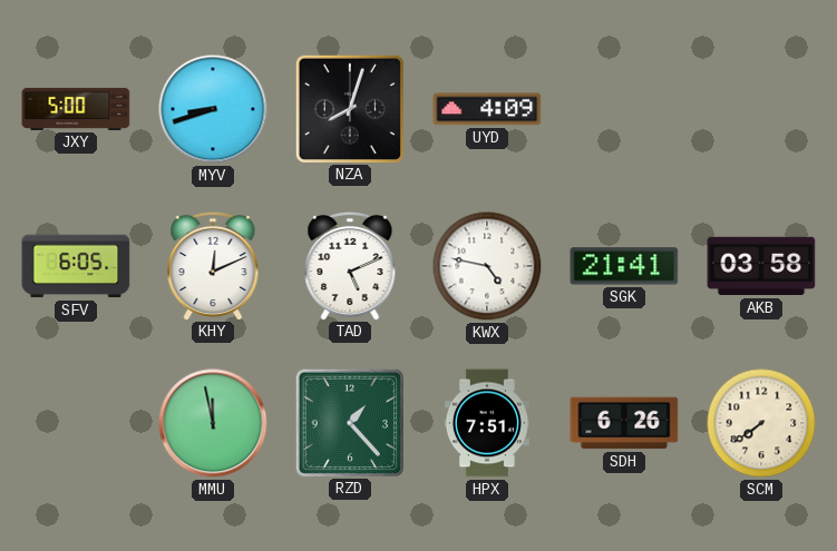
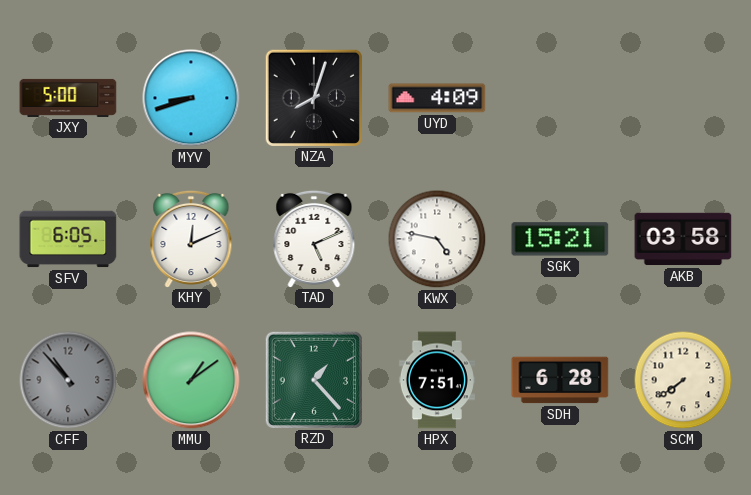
SGK: 21:41 -> 15:21 (560, 239)
CFF: none -> 10:53 (68, 380)
MMU: 11:58 -> 1:09 (191, 380)
SDH: 6:26 -> 6:28 (560, 380)
